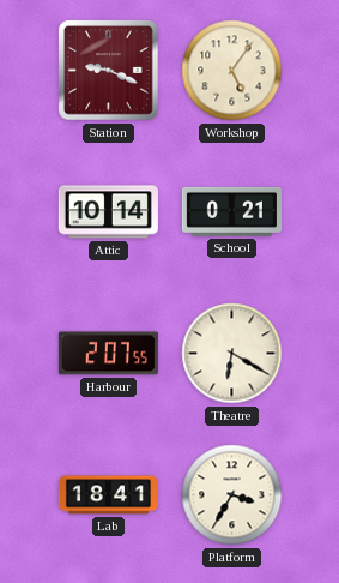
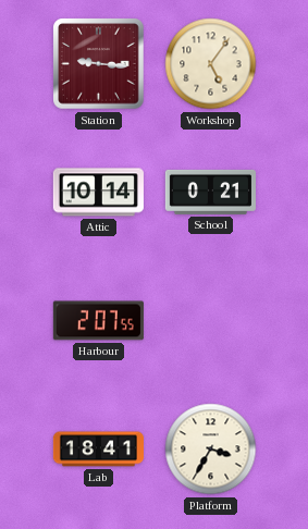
Station: 9:19 -> 9:16 (99, 64)
Theatre: 6:20 -> none (232, 354)
